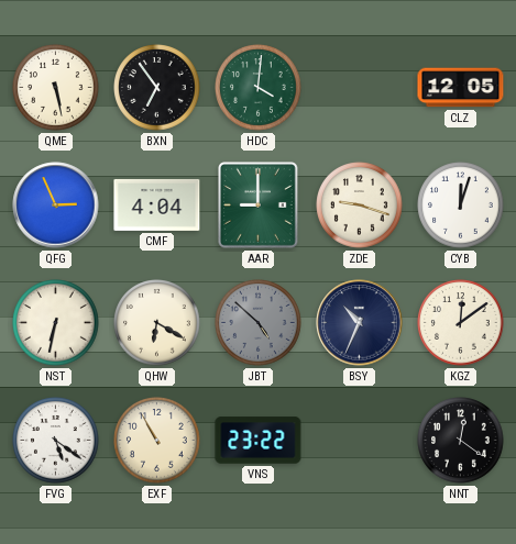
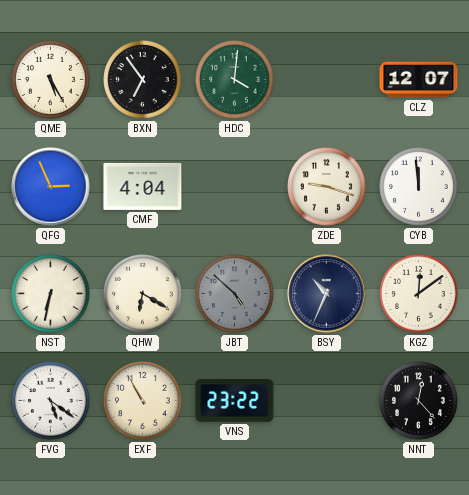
QME: 5:28 -> 5:25 (51, 80)
CLZ: 12:05 -> 12:07 (419, 80)
AAR: 9:00 -> none (259, 206)
CYB: 12:03 -> 11:59 (419, 187)
NNT: 12:21 -> 12:23 (419, 401)
